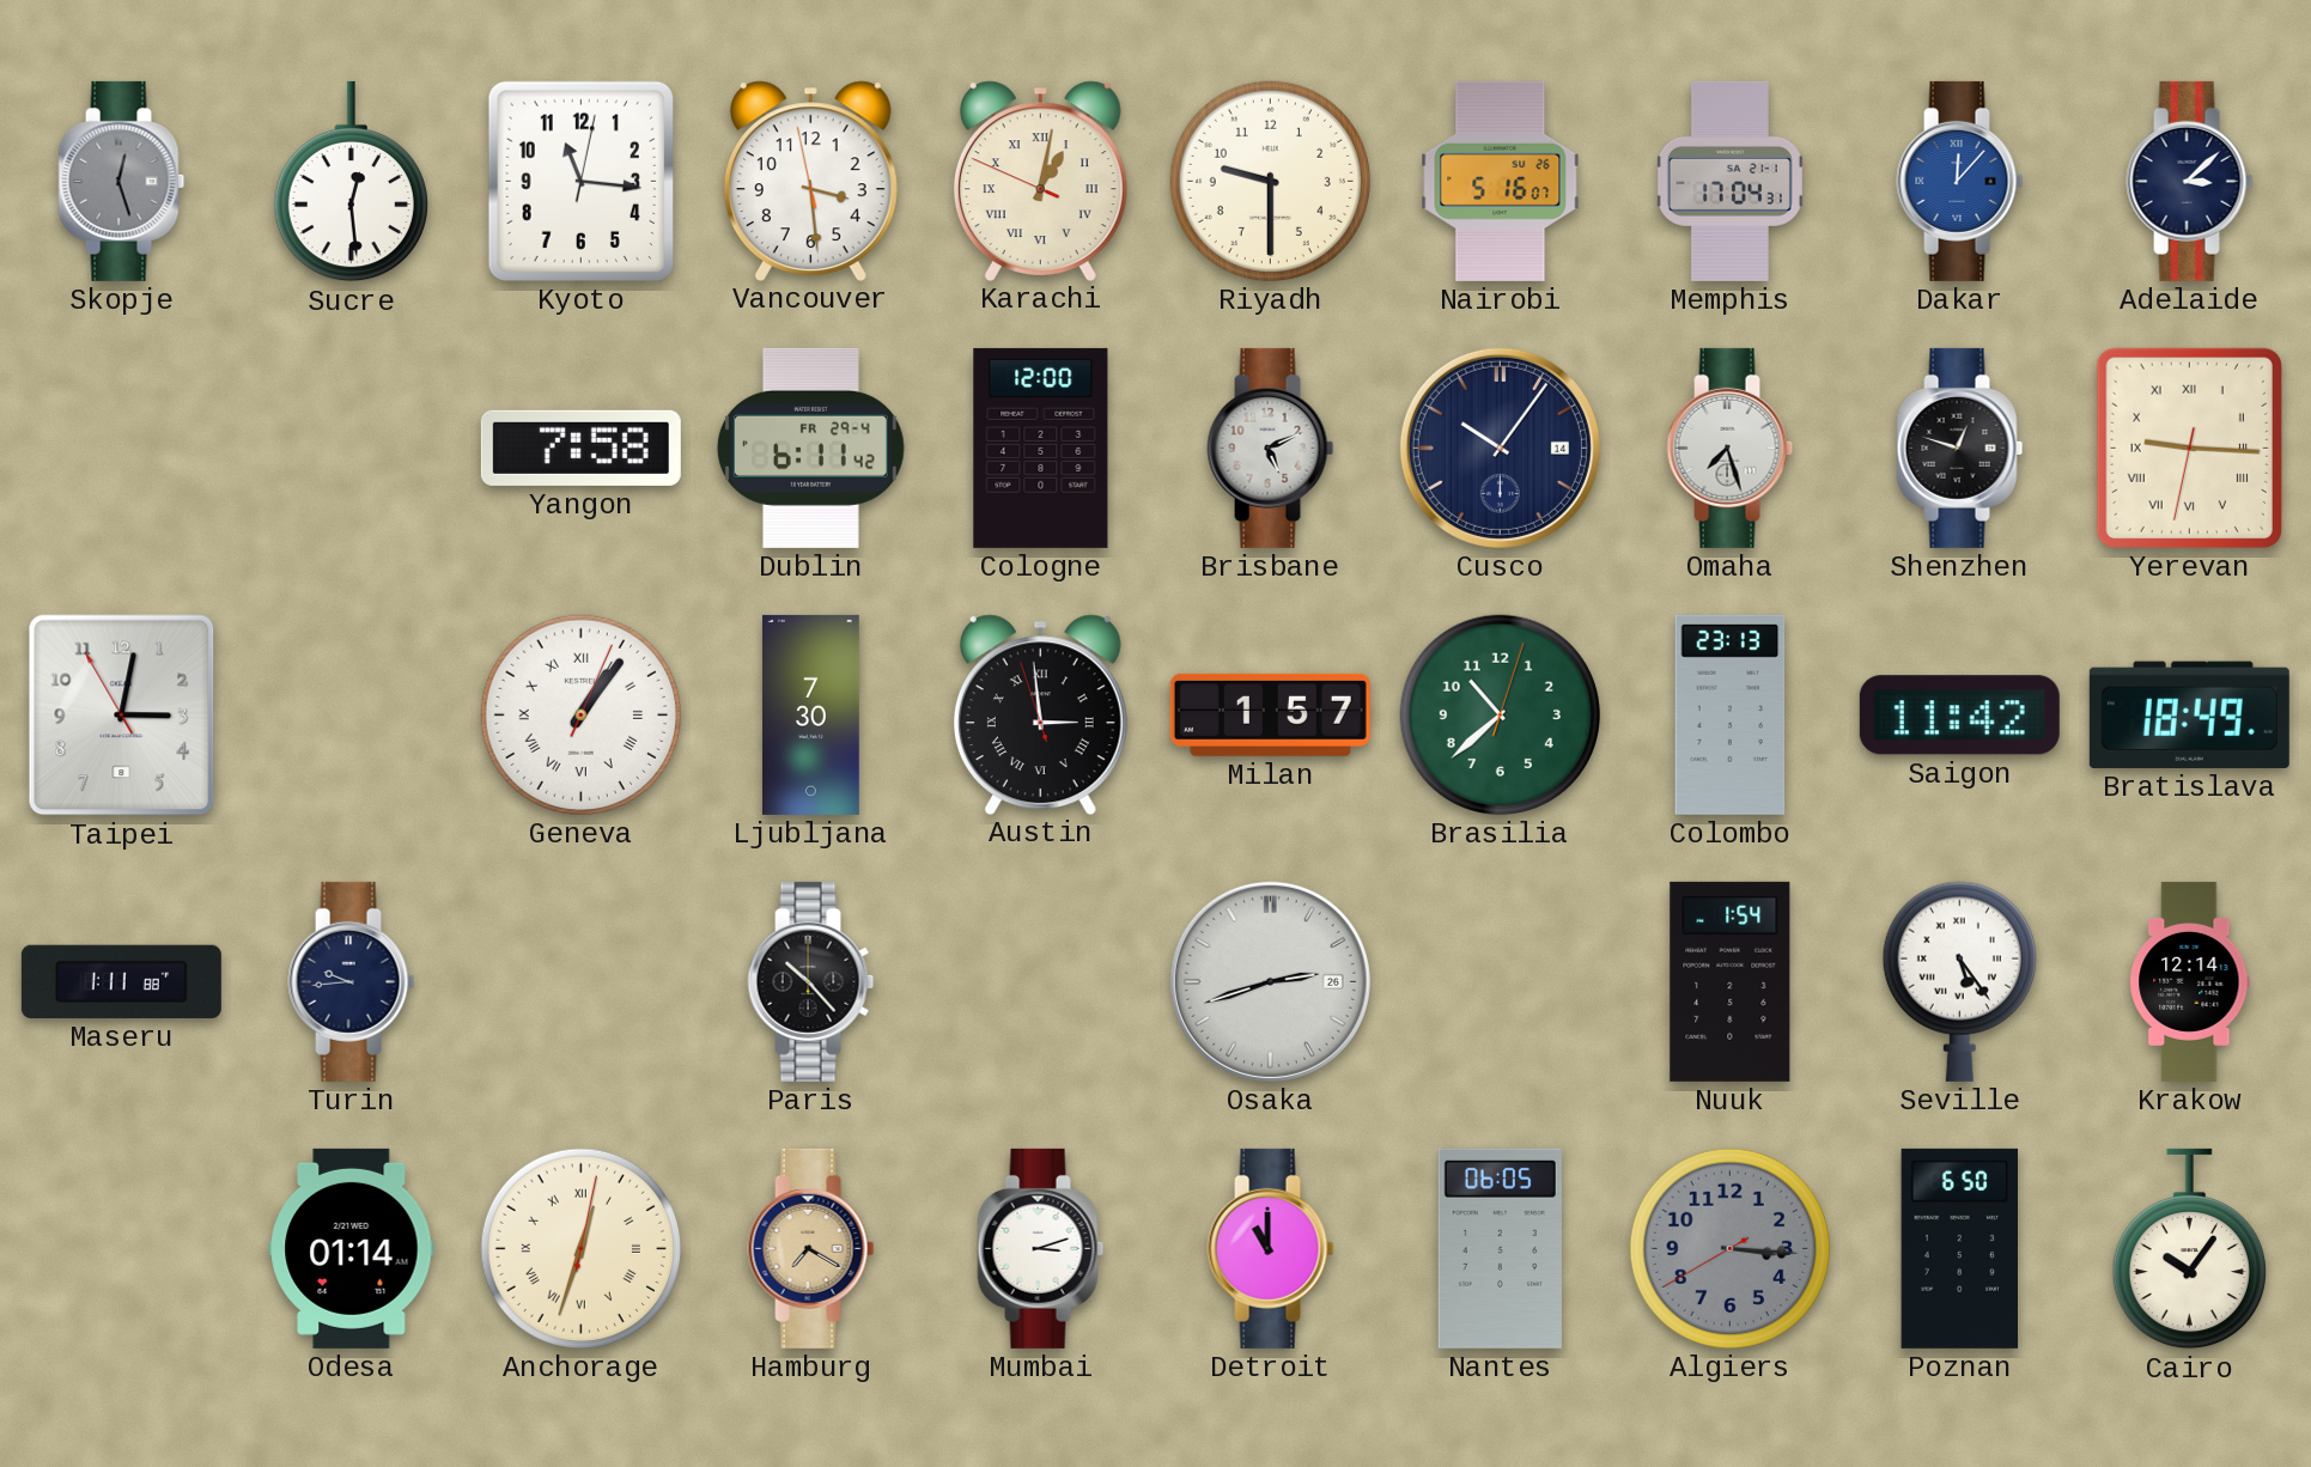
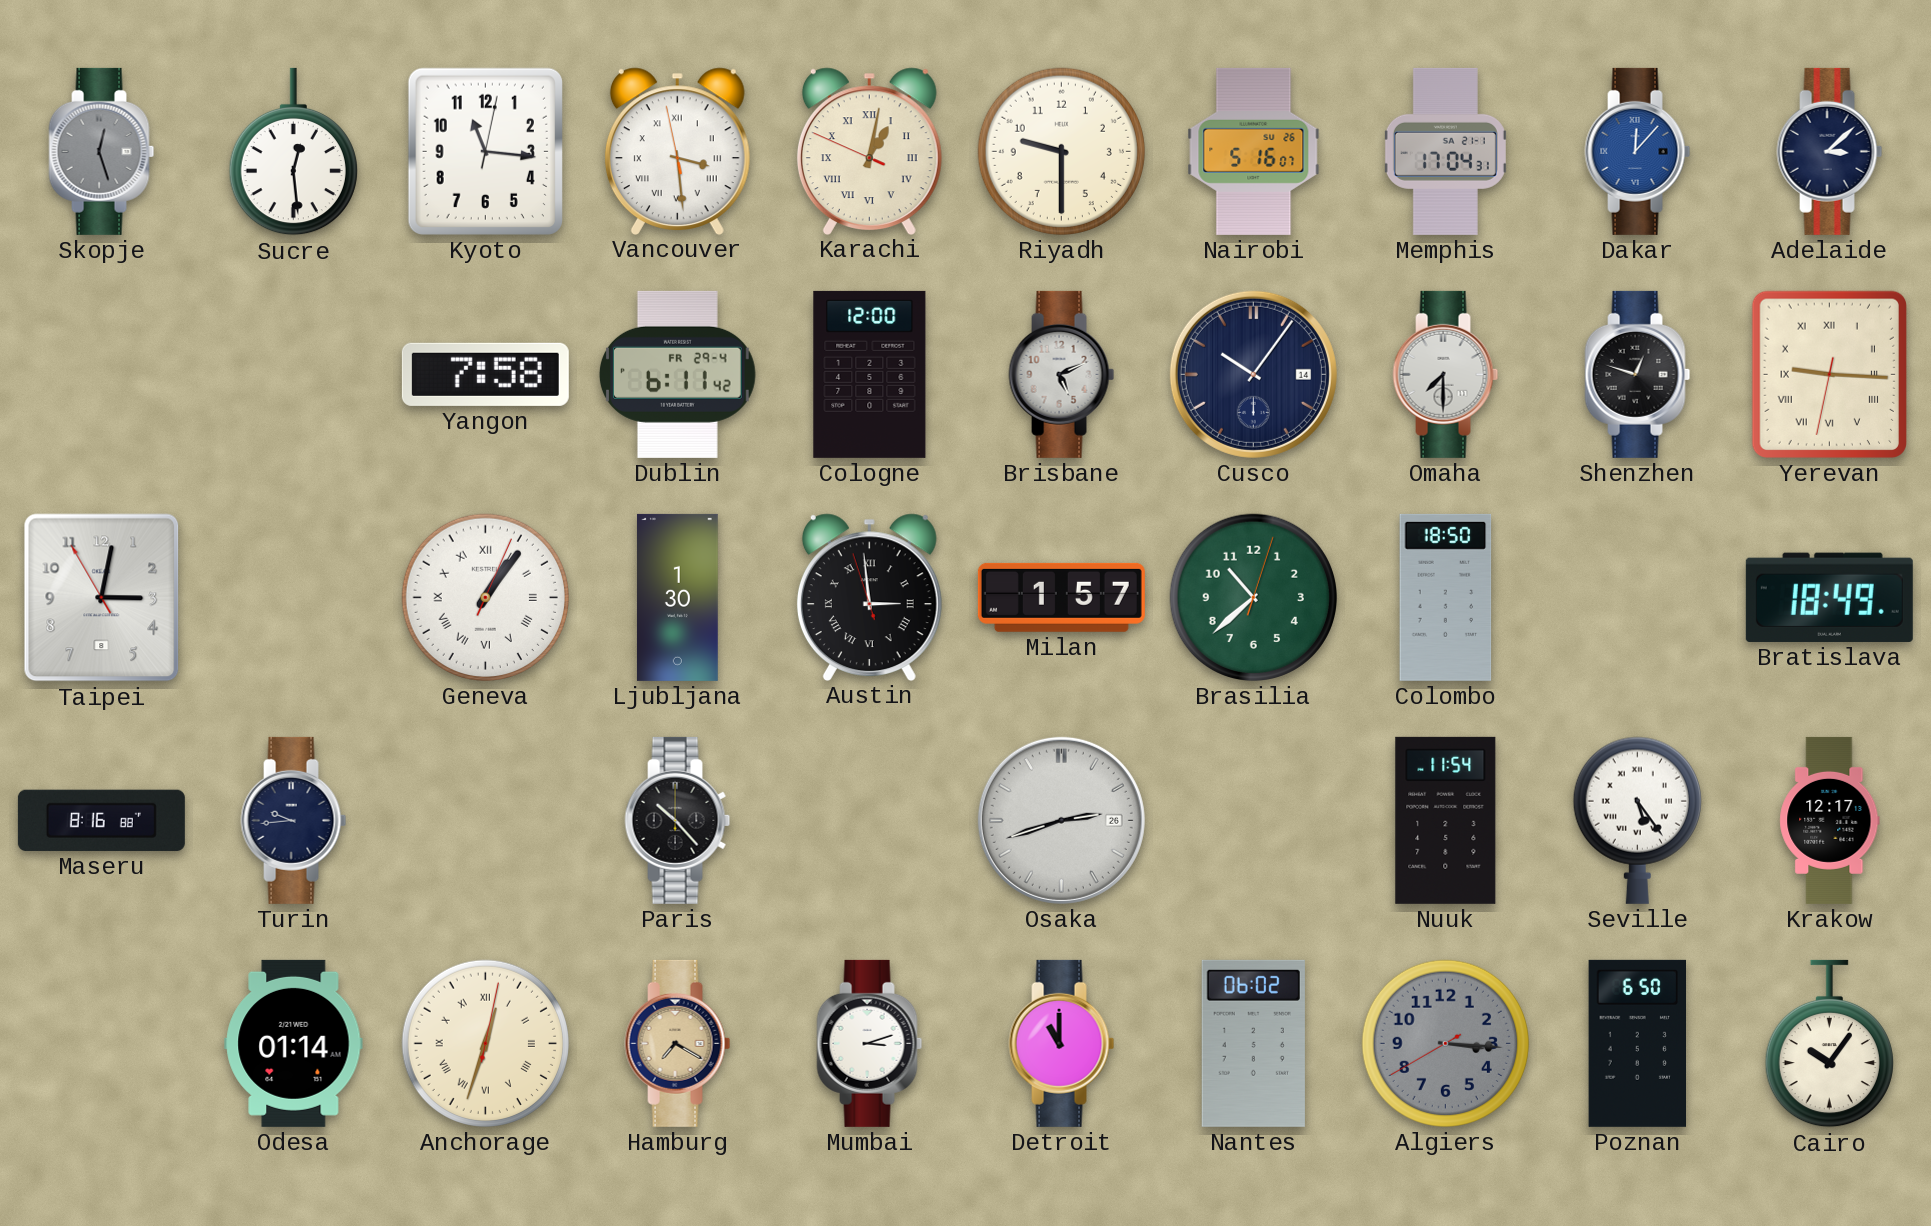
Vancouver numerals: Arabic -> Roman (677, 151)
Omaha: 7:27 -> 7:30 (1446, 374)
Ljubljana: 7:30 -> 1:30 (677, 597)
Colombo: 23:13 -> 18:50 (1446, 597)
Saigon: 11:42 -> none (1959, 716)
Maseru: 1:11 -> 8:16 (101, 820)
Nuuk: 1:54 -> 11:54 (1446, 820)
Krakow: 12:14 -> 12:17 (1830, 820)
Nantes: 06:05 -> 06:02 (1253, 1043)
